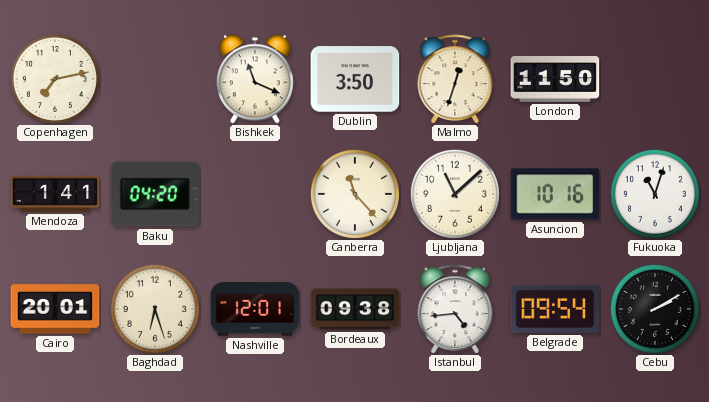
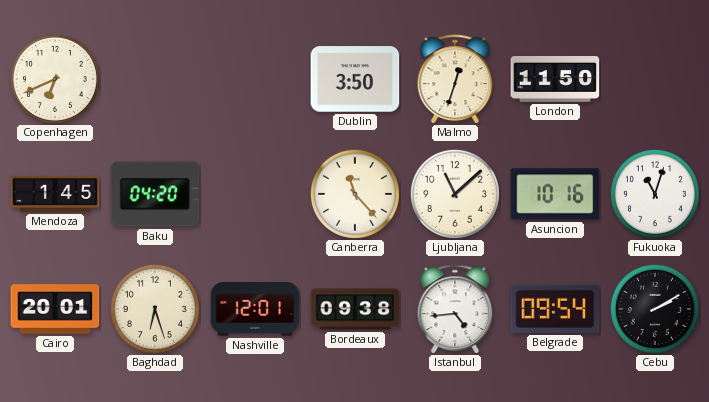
Copenhagen: 7:13 -> 6:41 (55, 79)
Bishkek: 11:19 -> none (255, 79)
Mendoza: 1:41 -> 1:45 (55, 194)
